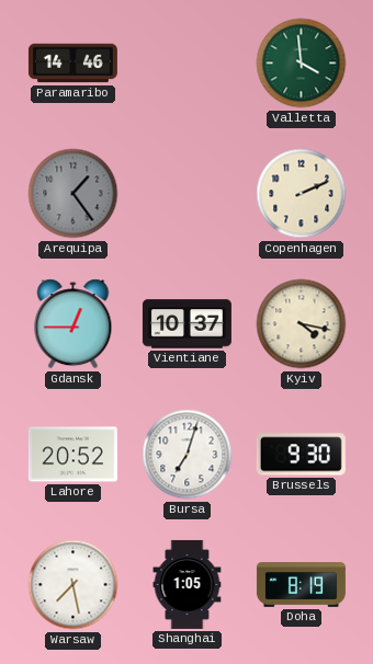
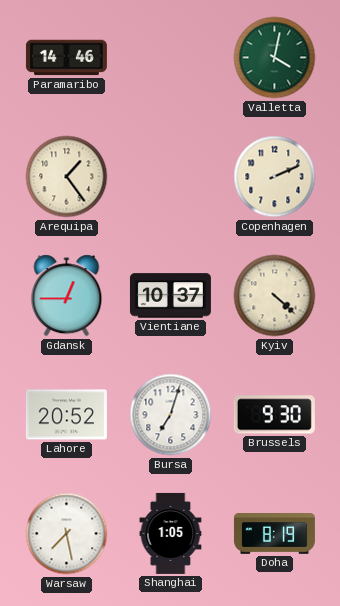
Valletta: 3:59 -> 4:02 (275, 58)
Arequipa dial: grey -> cream (67, 177)
Kyiv: 4:17 -> 4:22 (275, 296)
